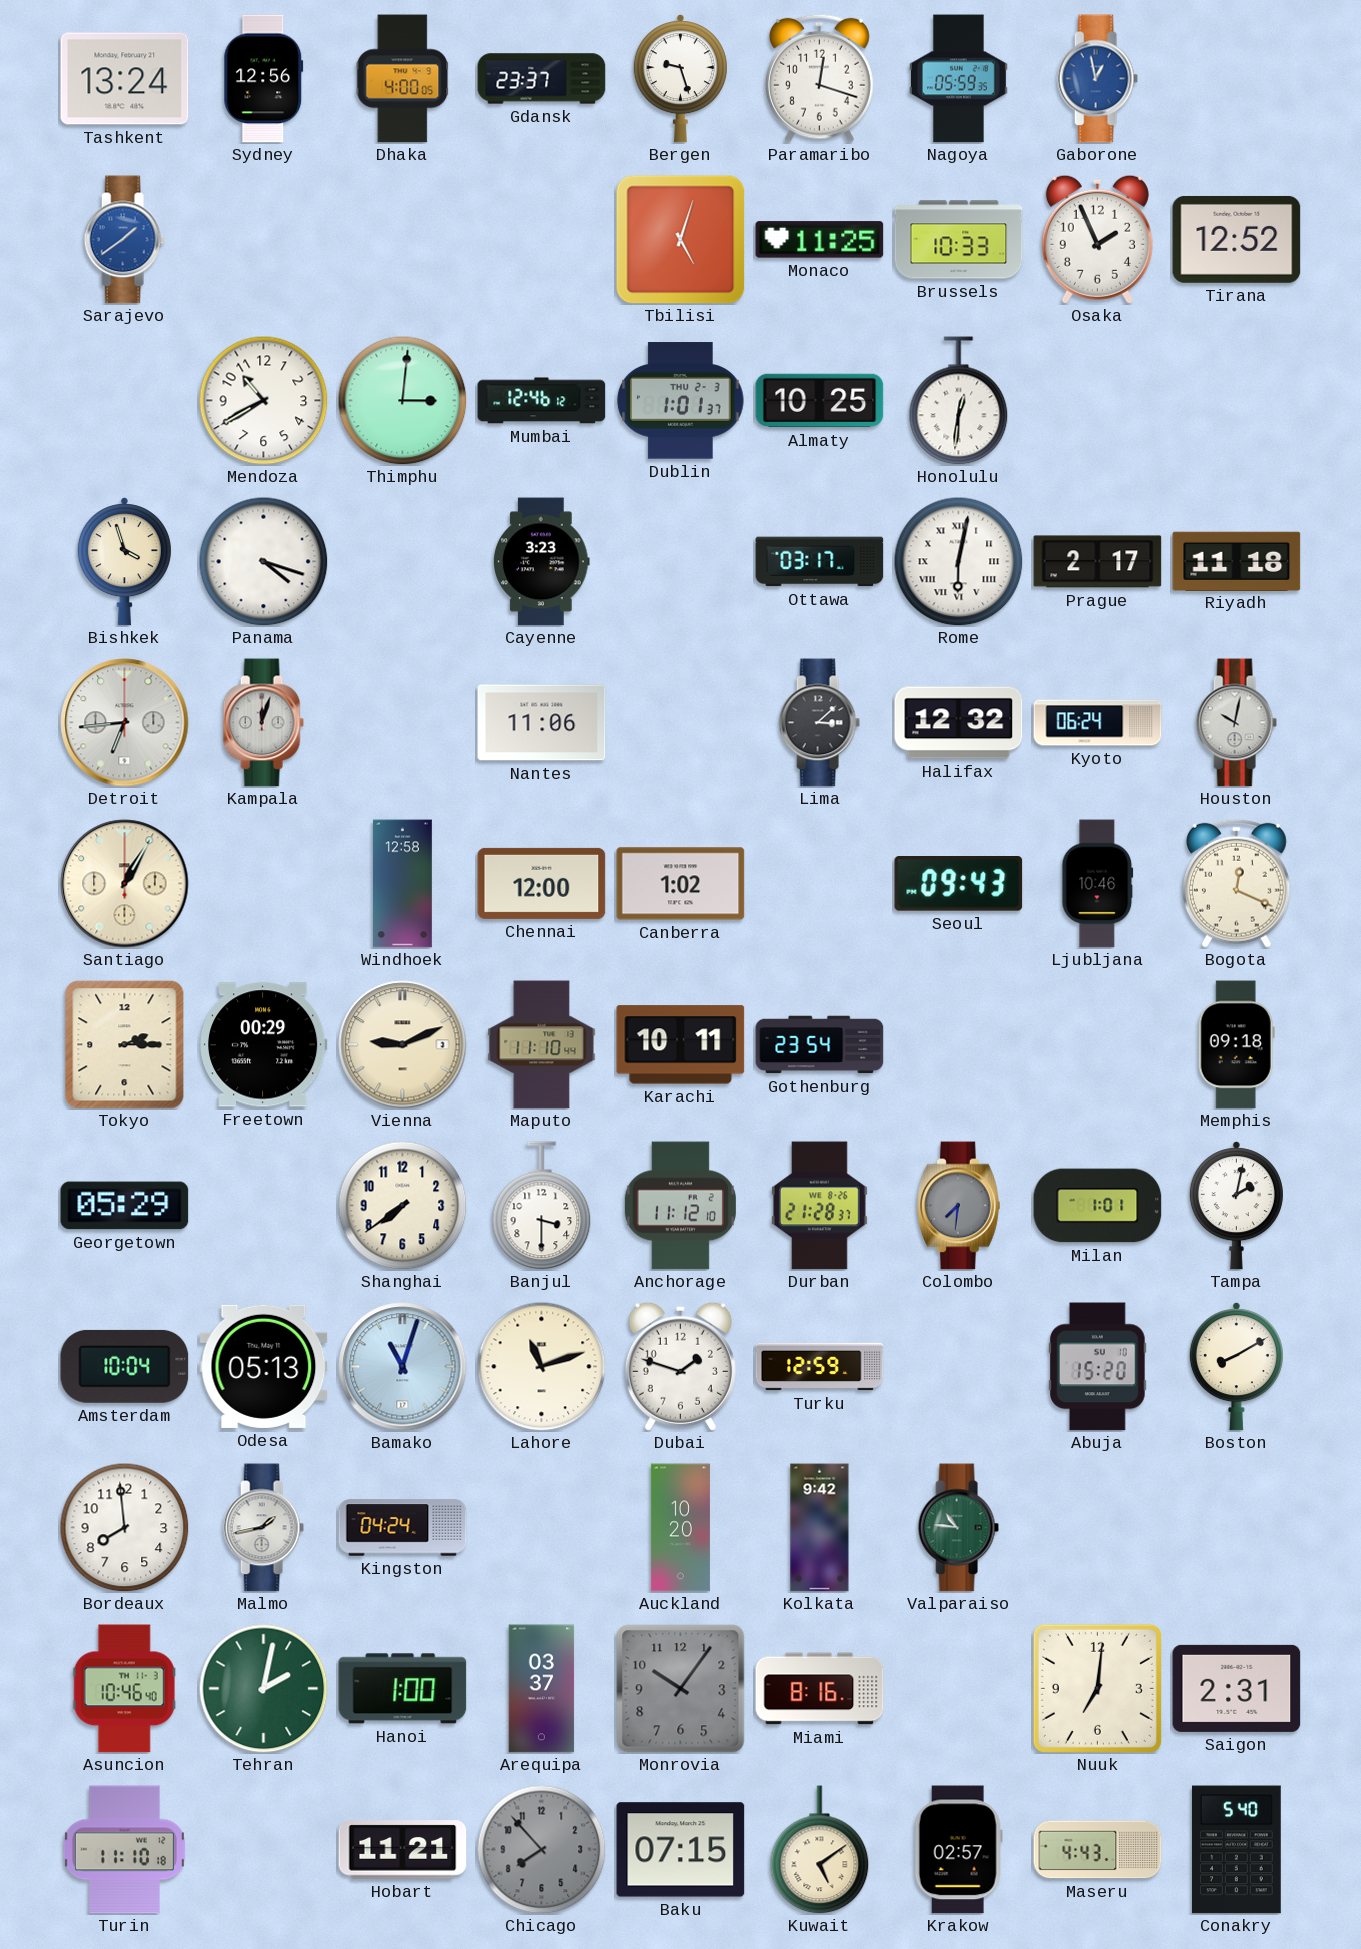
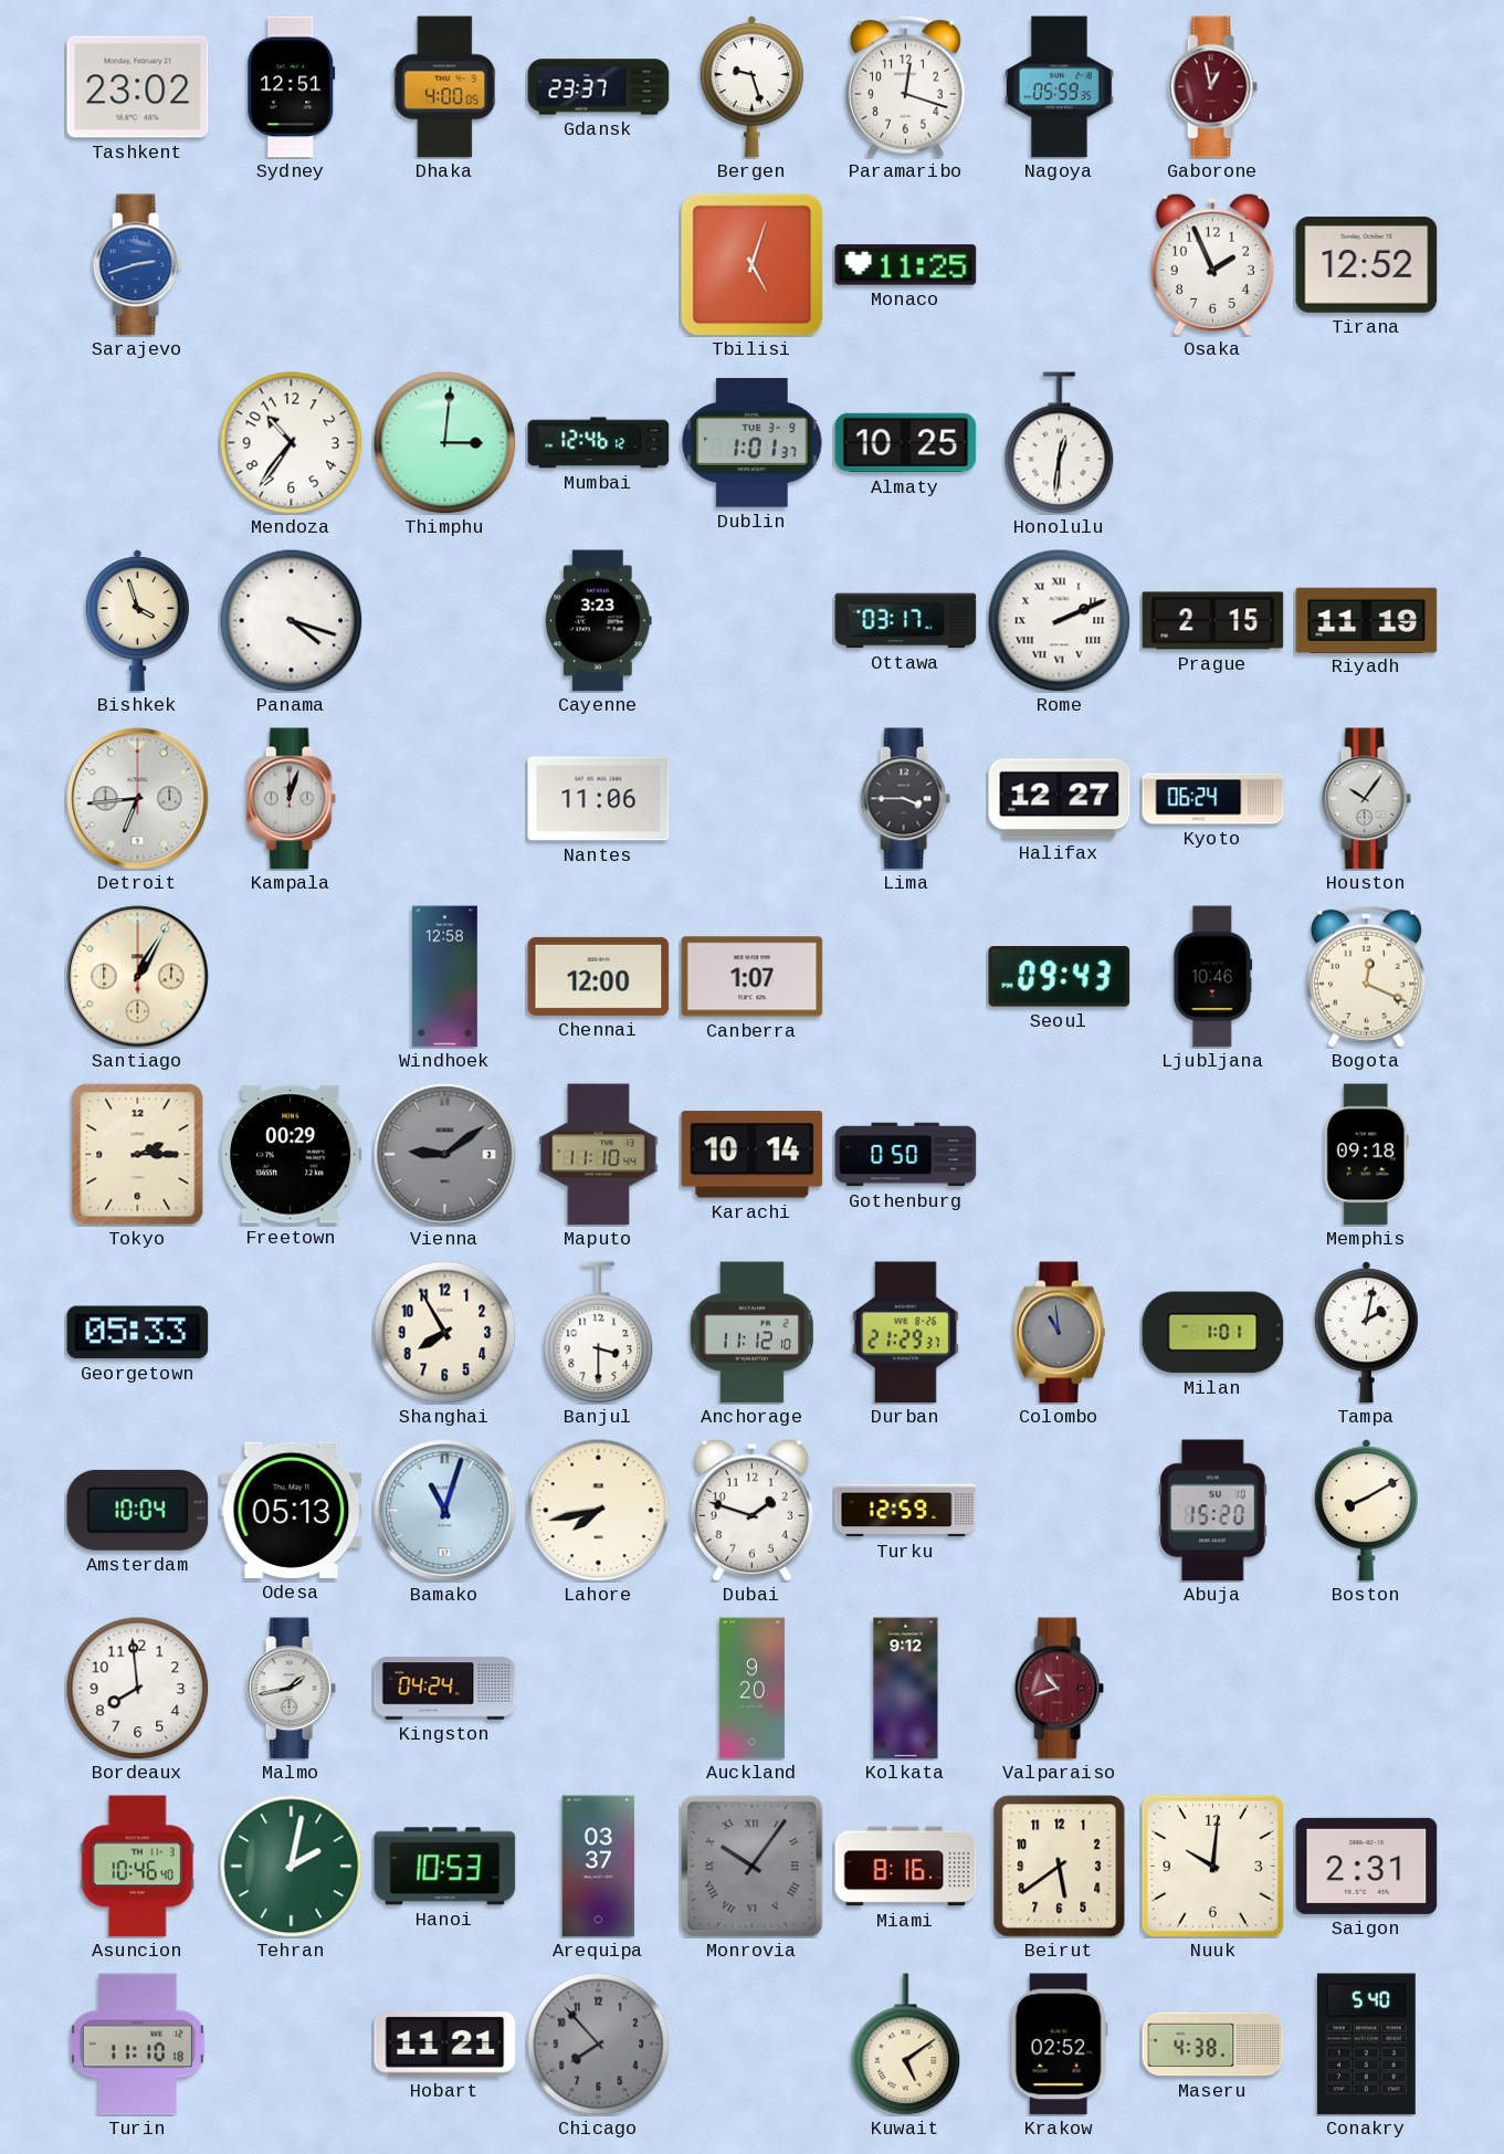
Tashkent: 13:24 -> 23:02 (138, 87)
Sydney: 12:56 -> 12:51 (292, 87)
Gaborone dial: blue -> burgundy (1212, 87)
Sarajevo: 1:39 -> 2:42 (137, 265)
Brussels: 10:33 -> none (959, 240)
Mendoza: 10:40 -> 10:36 (291, 442)
Dublin date: THU 2-3 -> TUE 3-9 (753, 443)
Rome: 6:02 -> 2:11 (1059, 620)
Prague: 2:17 -> 2:15 (1213, 621)
Riyadh: 11:18 -> 11:19 (1367, 620)
Lima: 3:08 -> 3:45 (905, 799)
Halifax: 12:32 -> 12:27 (1060, 799)
Houston: 10:02 -> 10:06 (1366, 799)
Canberra: 1:02 -> 1:07 (753, 977)
Vienna: 9:11 -> 9:09 (445, 1155)
Vienna dial: cream -> grey (445, 1155)
Karachi: 10:11 -> 10:14 (753, 1155)
Gothenburg: 23:54 -> 0:50 (906, 1155)
Georgetown: 05:29 -> 05:33 (138, 1333)
Shanghai: 7:39 -> 7:55 (444, 1332)
Durban: 21:28 -> 21:29 (905, 1333)
Colombo: 7:31 -> 10:59 (1060, 1333)
Lahore: 11:12 -> 7:43 (598, 1510)
Auckland: 10:20 -> 9:20 (751, 1689)
Kolkata: 9:42 -> 9:12 (906, 1689)
Valparaiso: 10:46 -> 10:42 (1059, 1689)
Valparaiso dial: green -> burgundy (1059, 1689)
Hanoi: 1:00 -> 10:53 (445, 1867)
Monrovia numerals: Arabic -> Roman (753, 1867)
Beirut: none -> 5:39 (1060, 1867)
Nuuk: 7:01 -> 10:01 (1212, 1866)
Baku: 07:15 -> none (681, 1850)
Krakow: 02:57 -> 02:52 (1059, 2045)
Maseru: 4:43 -> 4:38 (1213, 2045)
